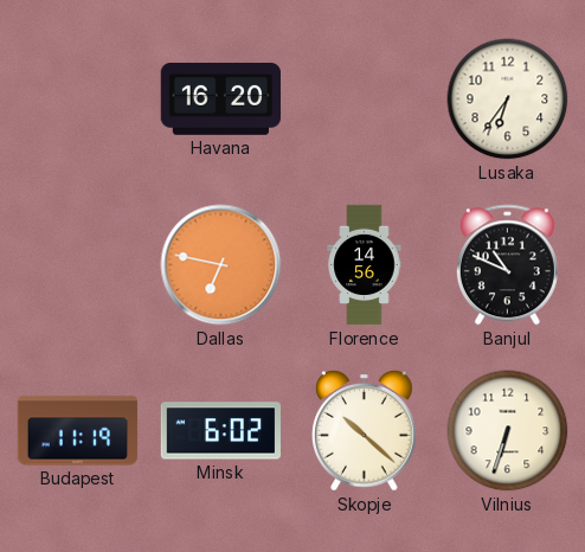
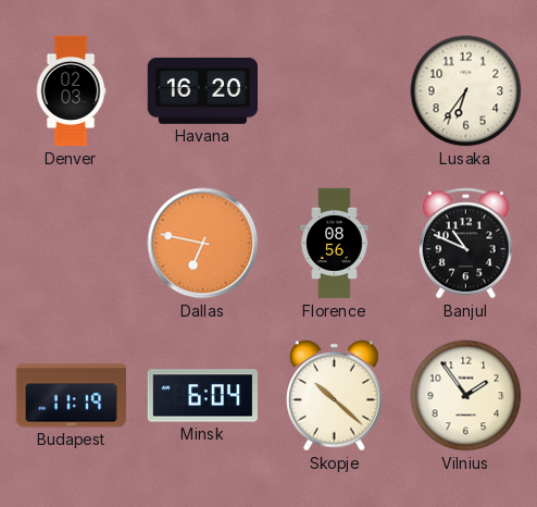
Denver: none -> 02:03 (71, 91)
Florence: 14:56 -> 08:56 (335, 244)
Minsk: 6:02 -> 6:04 (202, 396)
Vilnius: 6:33 -> 1:54 (466, 396)
